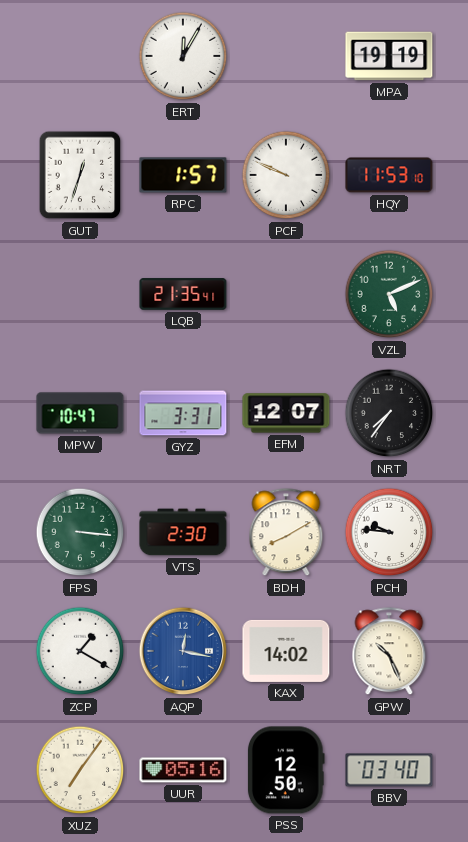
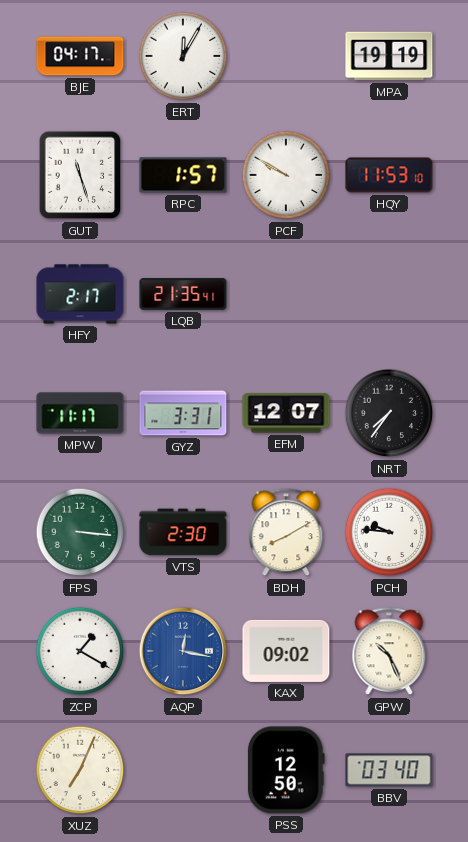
BJE: none -> 04:17 (80, 56)
GUT: 12:33 -> 11:27 (80, 175)
PCF: 9:49 -> 9:50 (286, 175)
HFY: none -> 2:17 (80, 294)
VZL: 5:11 -> none (389, 294)
MPW: 10:47 -> 11:17 (80, 413)
KAX: 14:02 -> 09:02 (286, 651)
XUZ: 7:06 -> 7:04 (80, 770)
UUR: 05:16 -> none (183, 770)
